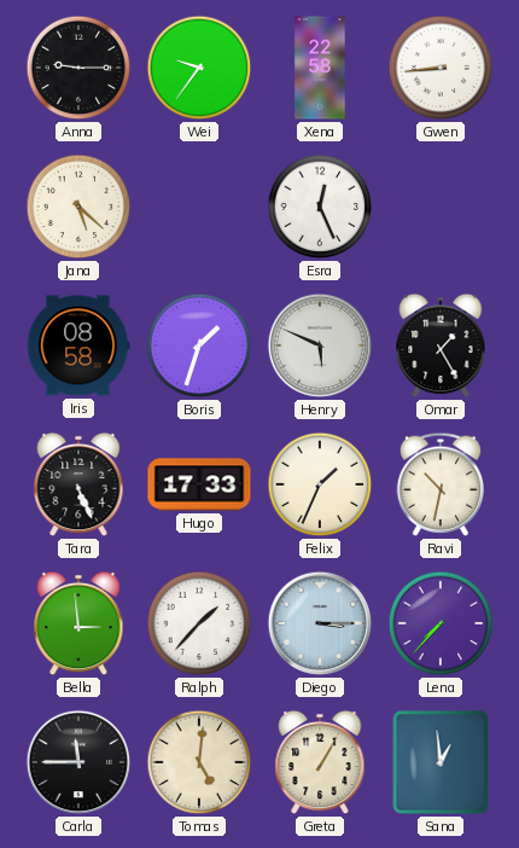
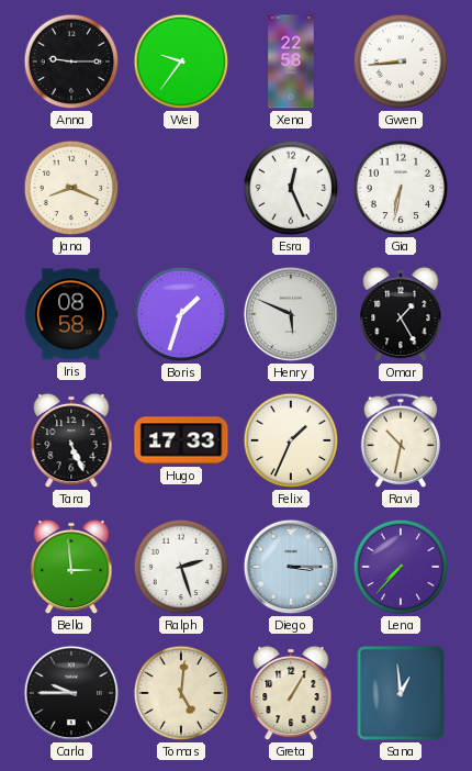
Jana: 5:22 -> 8:19 (71, 188)
Gia: none -> 6:32 (401, 188)
Ralph: 1:37 -> 2:27 (181, 567)
Carla: 11:45 -> 9:45 (71, 693)
